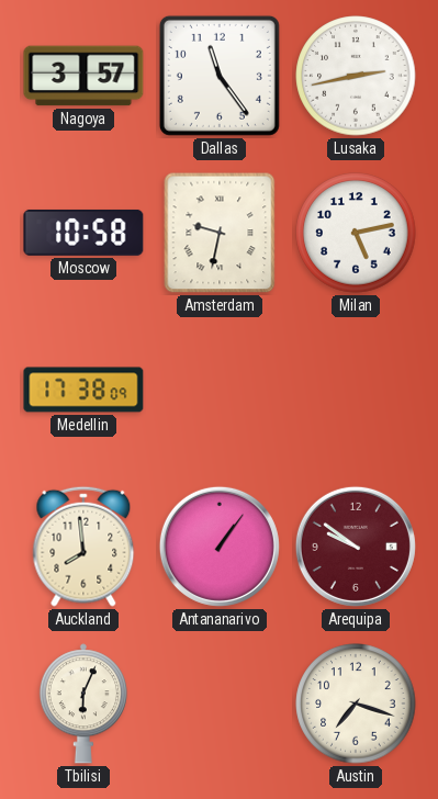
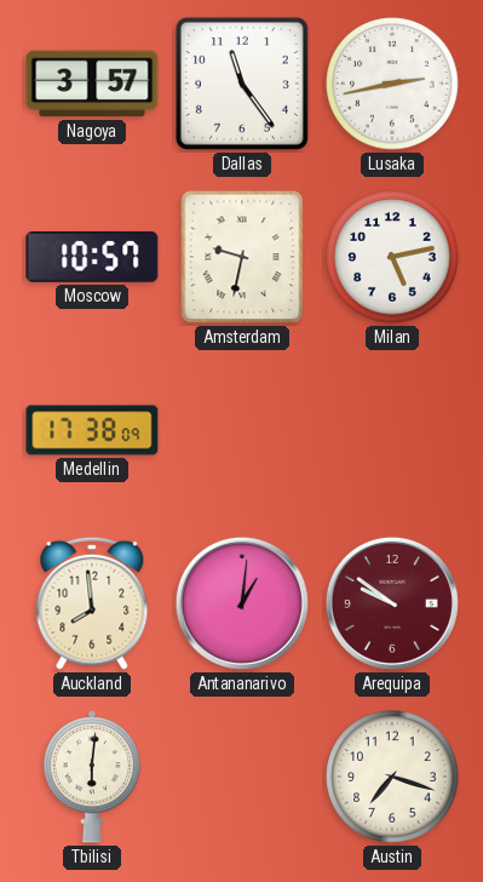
Moscow: 10:58 -> 10:57 (92, 257)
Antananarivo: 1:06 -> 1:01 (242, 603)
Tbilisi: 6:04 -> 6:01 (92, 777)
